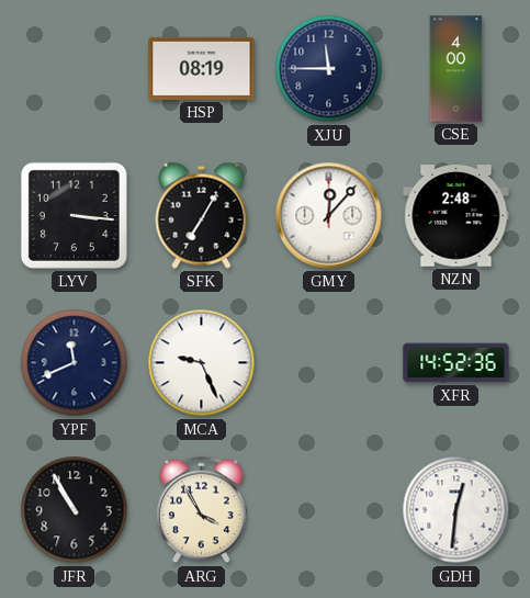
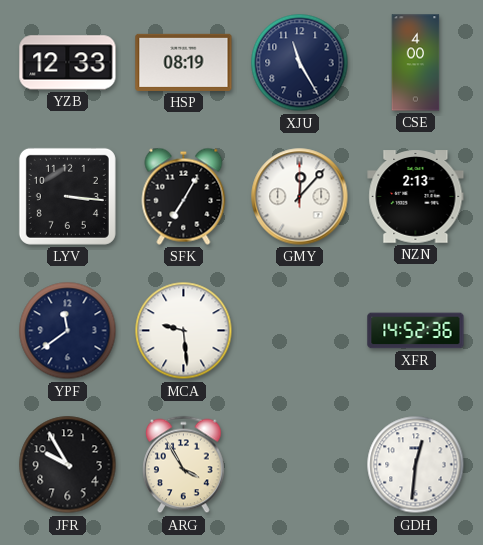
YZB: none -> 12:33 (68, 63)
XJU: 11:45 -> 11:25 (300, 63)
NZN: 2:48 -> 2:13 (416, 197)
YPF: 11:41 -> 11:39 (68, 331)
MCA: 9:26 -> 9:29 (184, 331)
JFR: 10:55 -> 9:55 (68, 465)
